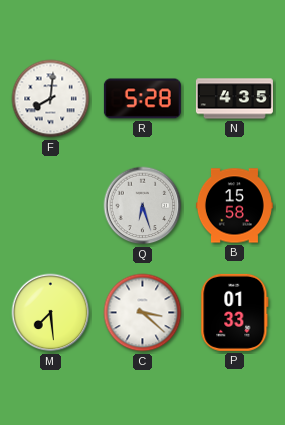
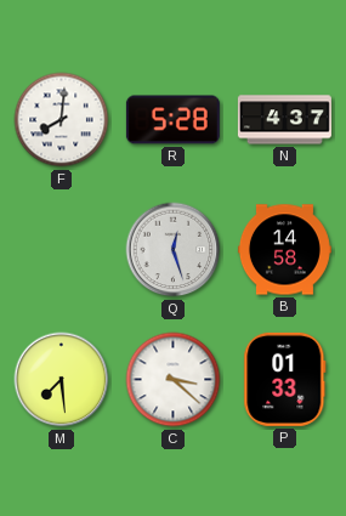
N: 4:35 -> 4:37 (284, 120)
Q: 6:27 -> 12:27 (174, 250)
B: 15:58 -> 14:58 (284, 250)
